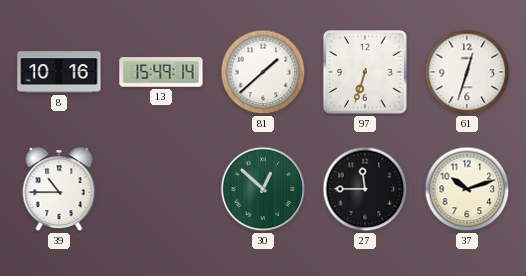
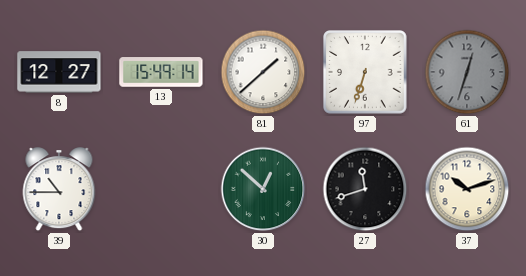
8: 10:16 -> 12:27 (59, 72)
61 dial: white -> grey (467, 72)
27: 11:45 -> 11:42 (365, 189)
